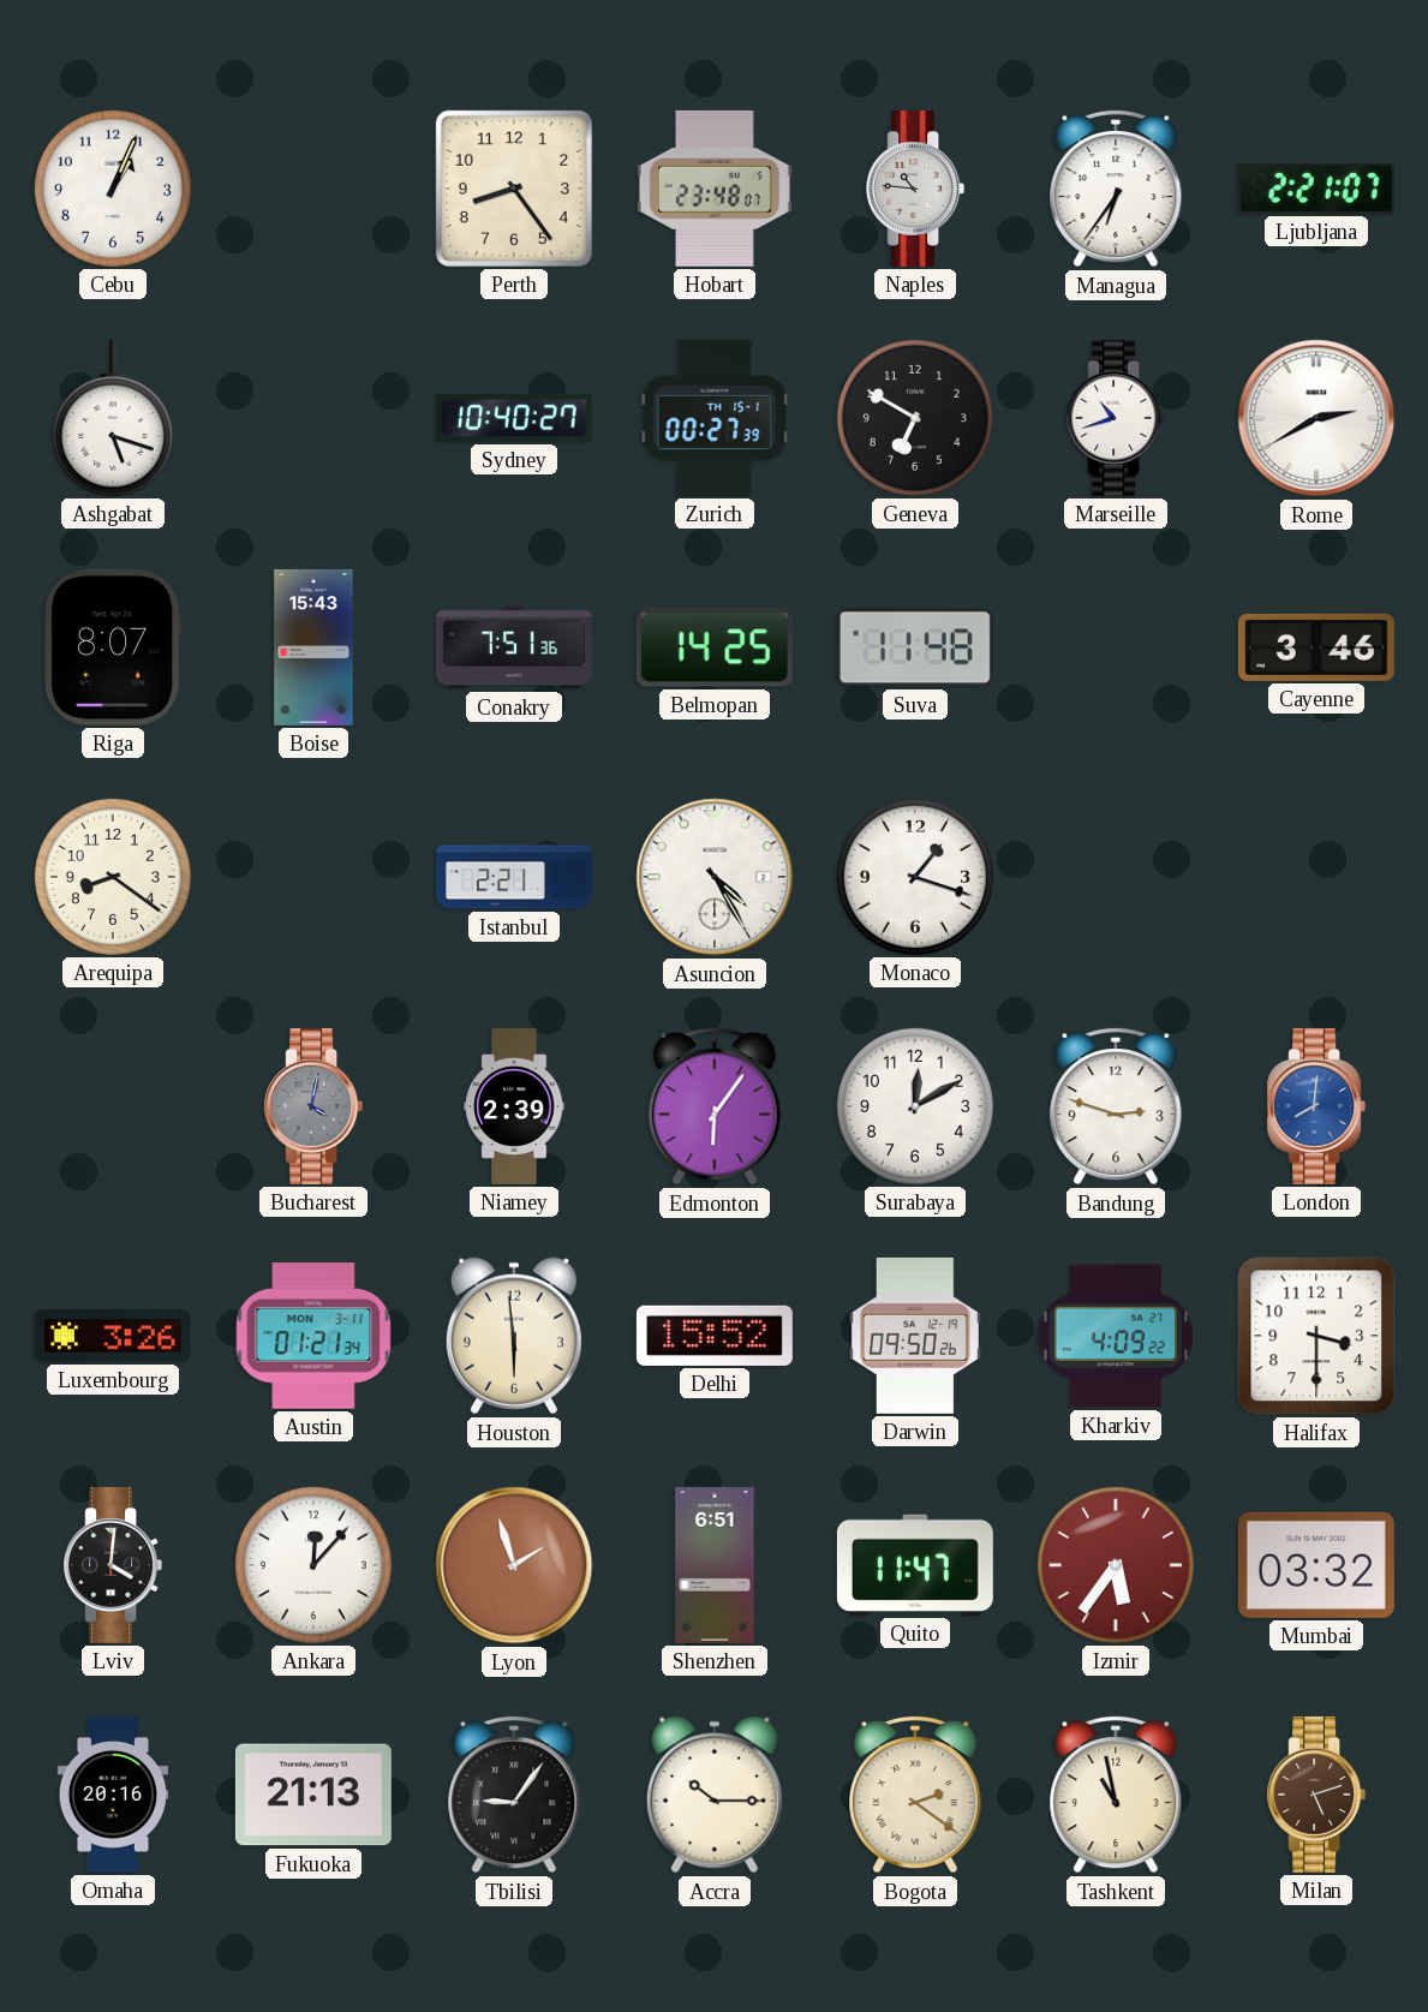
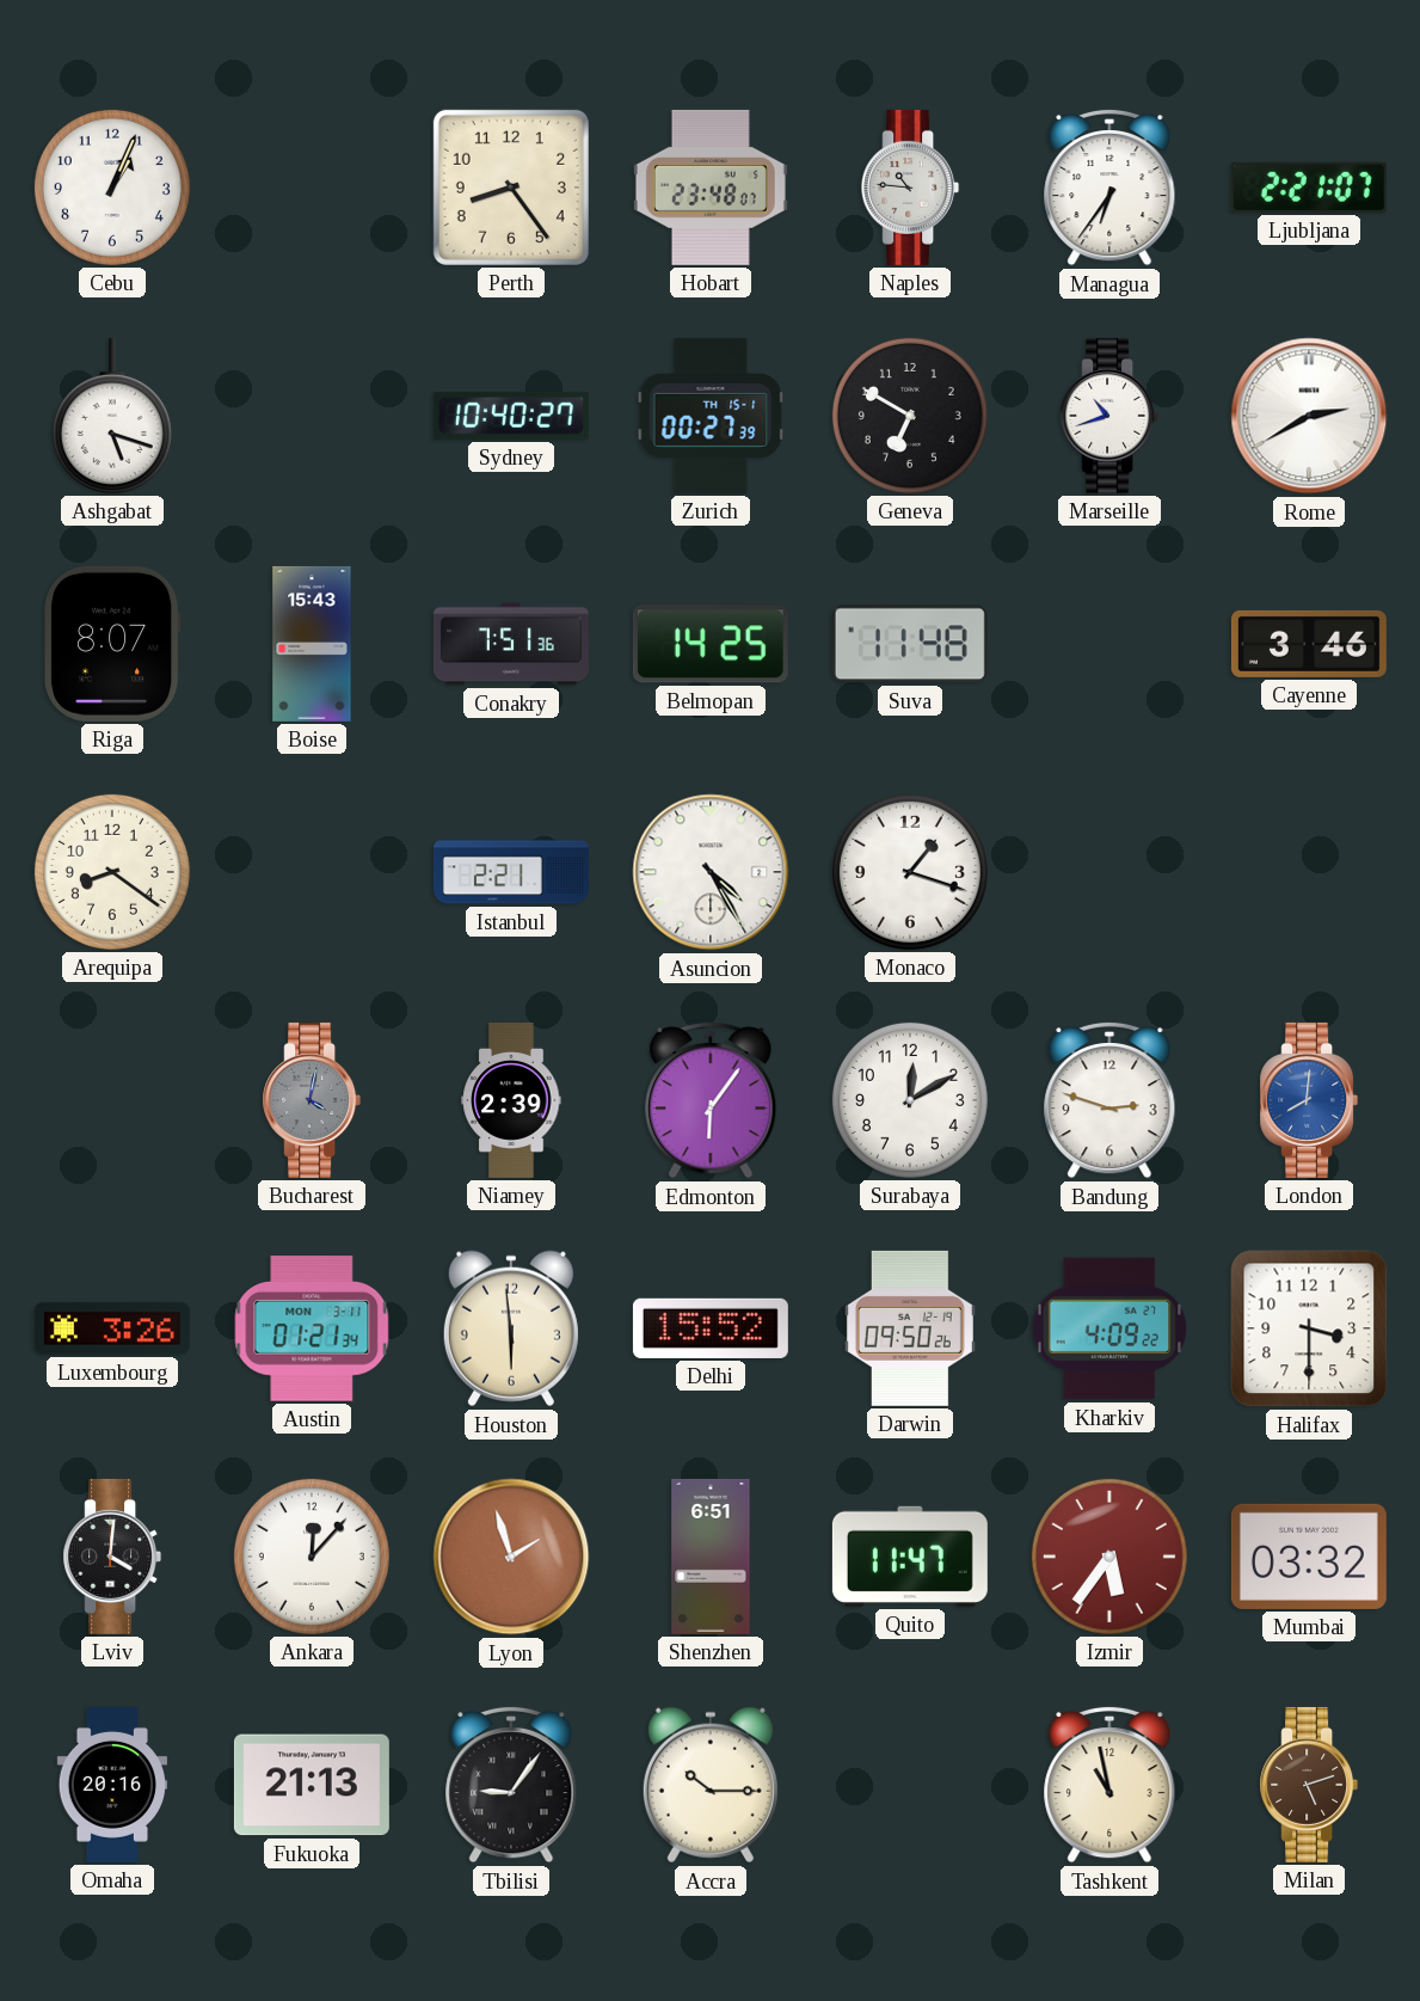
Bogota: 2:21 -> none (915, 1795)
